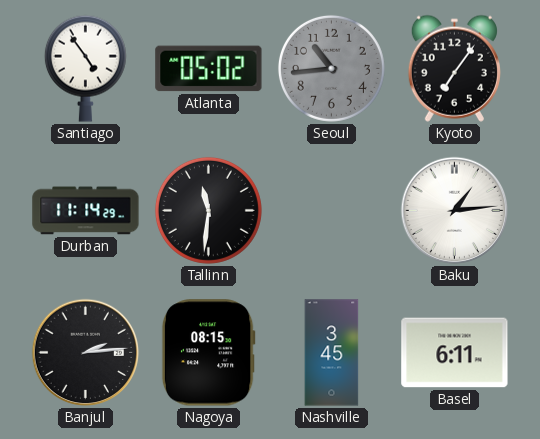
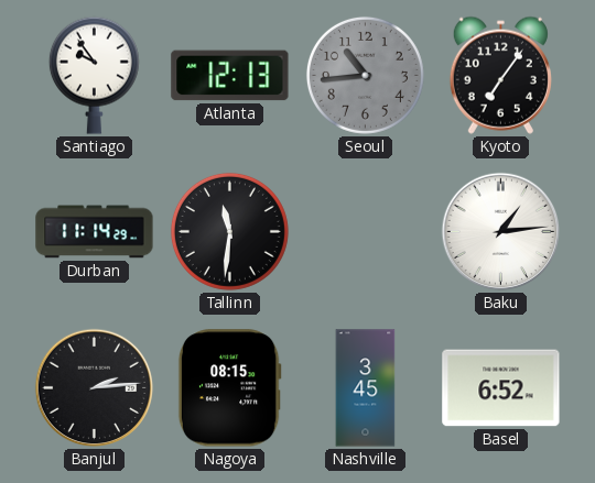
Santiago: 4:54 -> 9:54 (94, 75)
Atlanta: 05:02 -> 12:13 (230, 76)
Basel: 6:11 -> 6:52 (501, 388)
